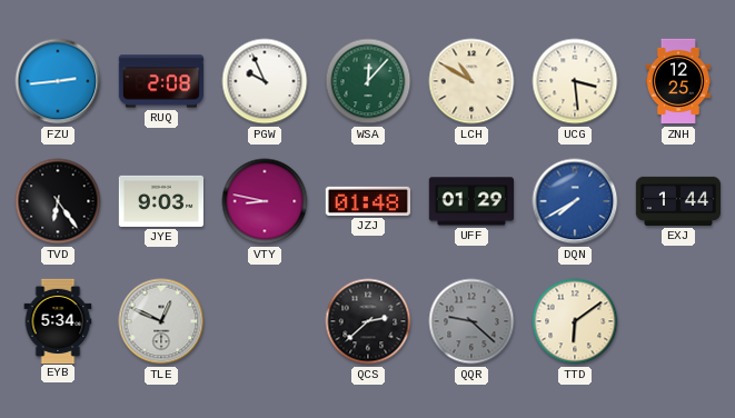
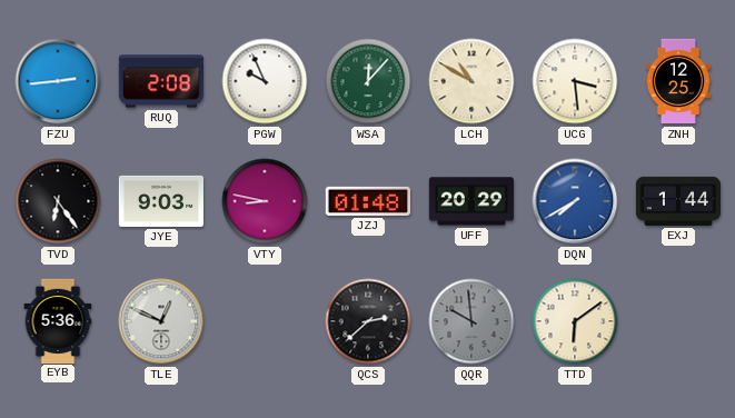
UFF: 01:29 -> 20:29 (470, 201)
EYB: 5:34 -> 5:36 (58, 320)
QQR: 9:22 -> 9:59 (471, 321)
